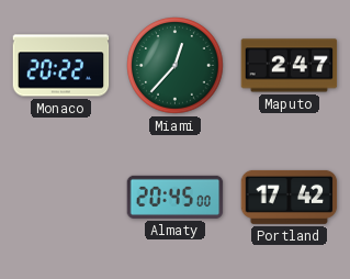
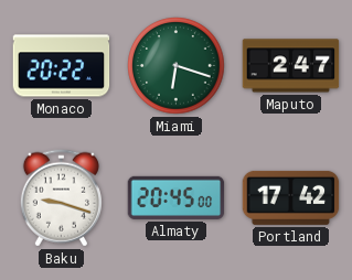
Miami: 12:37 -> 6:18 (177, 66)
Baku: none -> 9:18 (61, 198)
